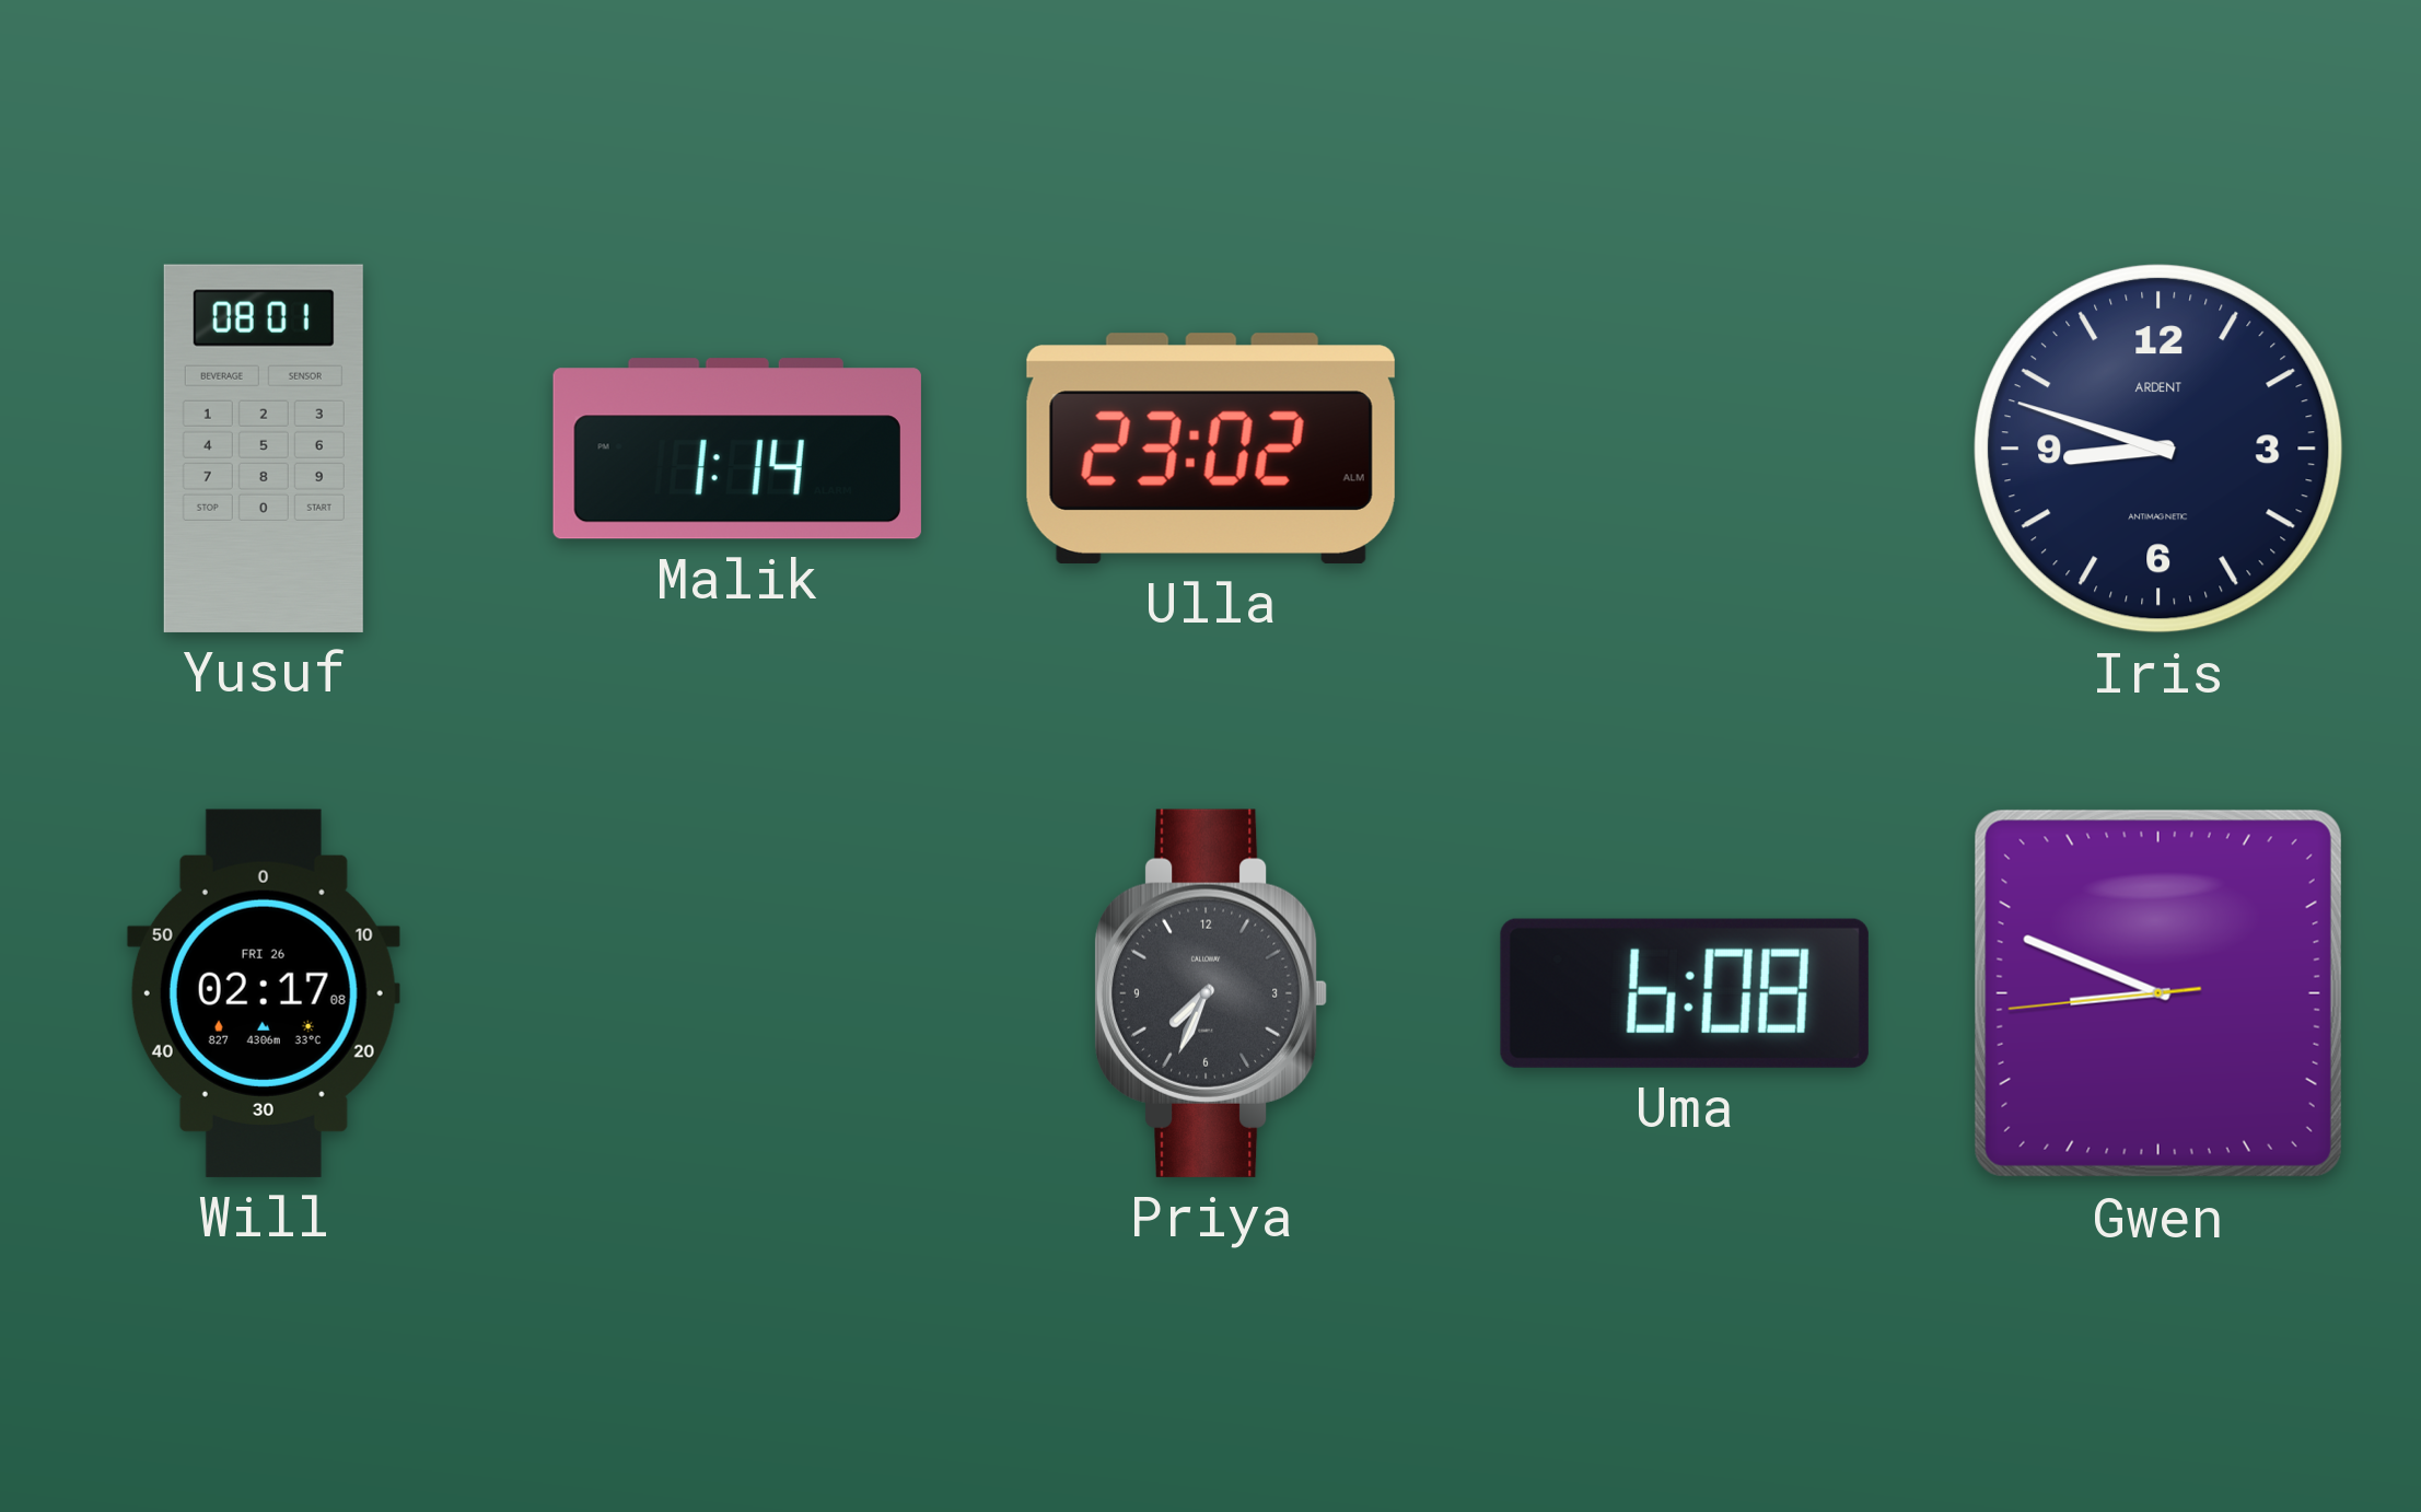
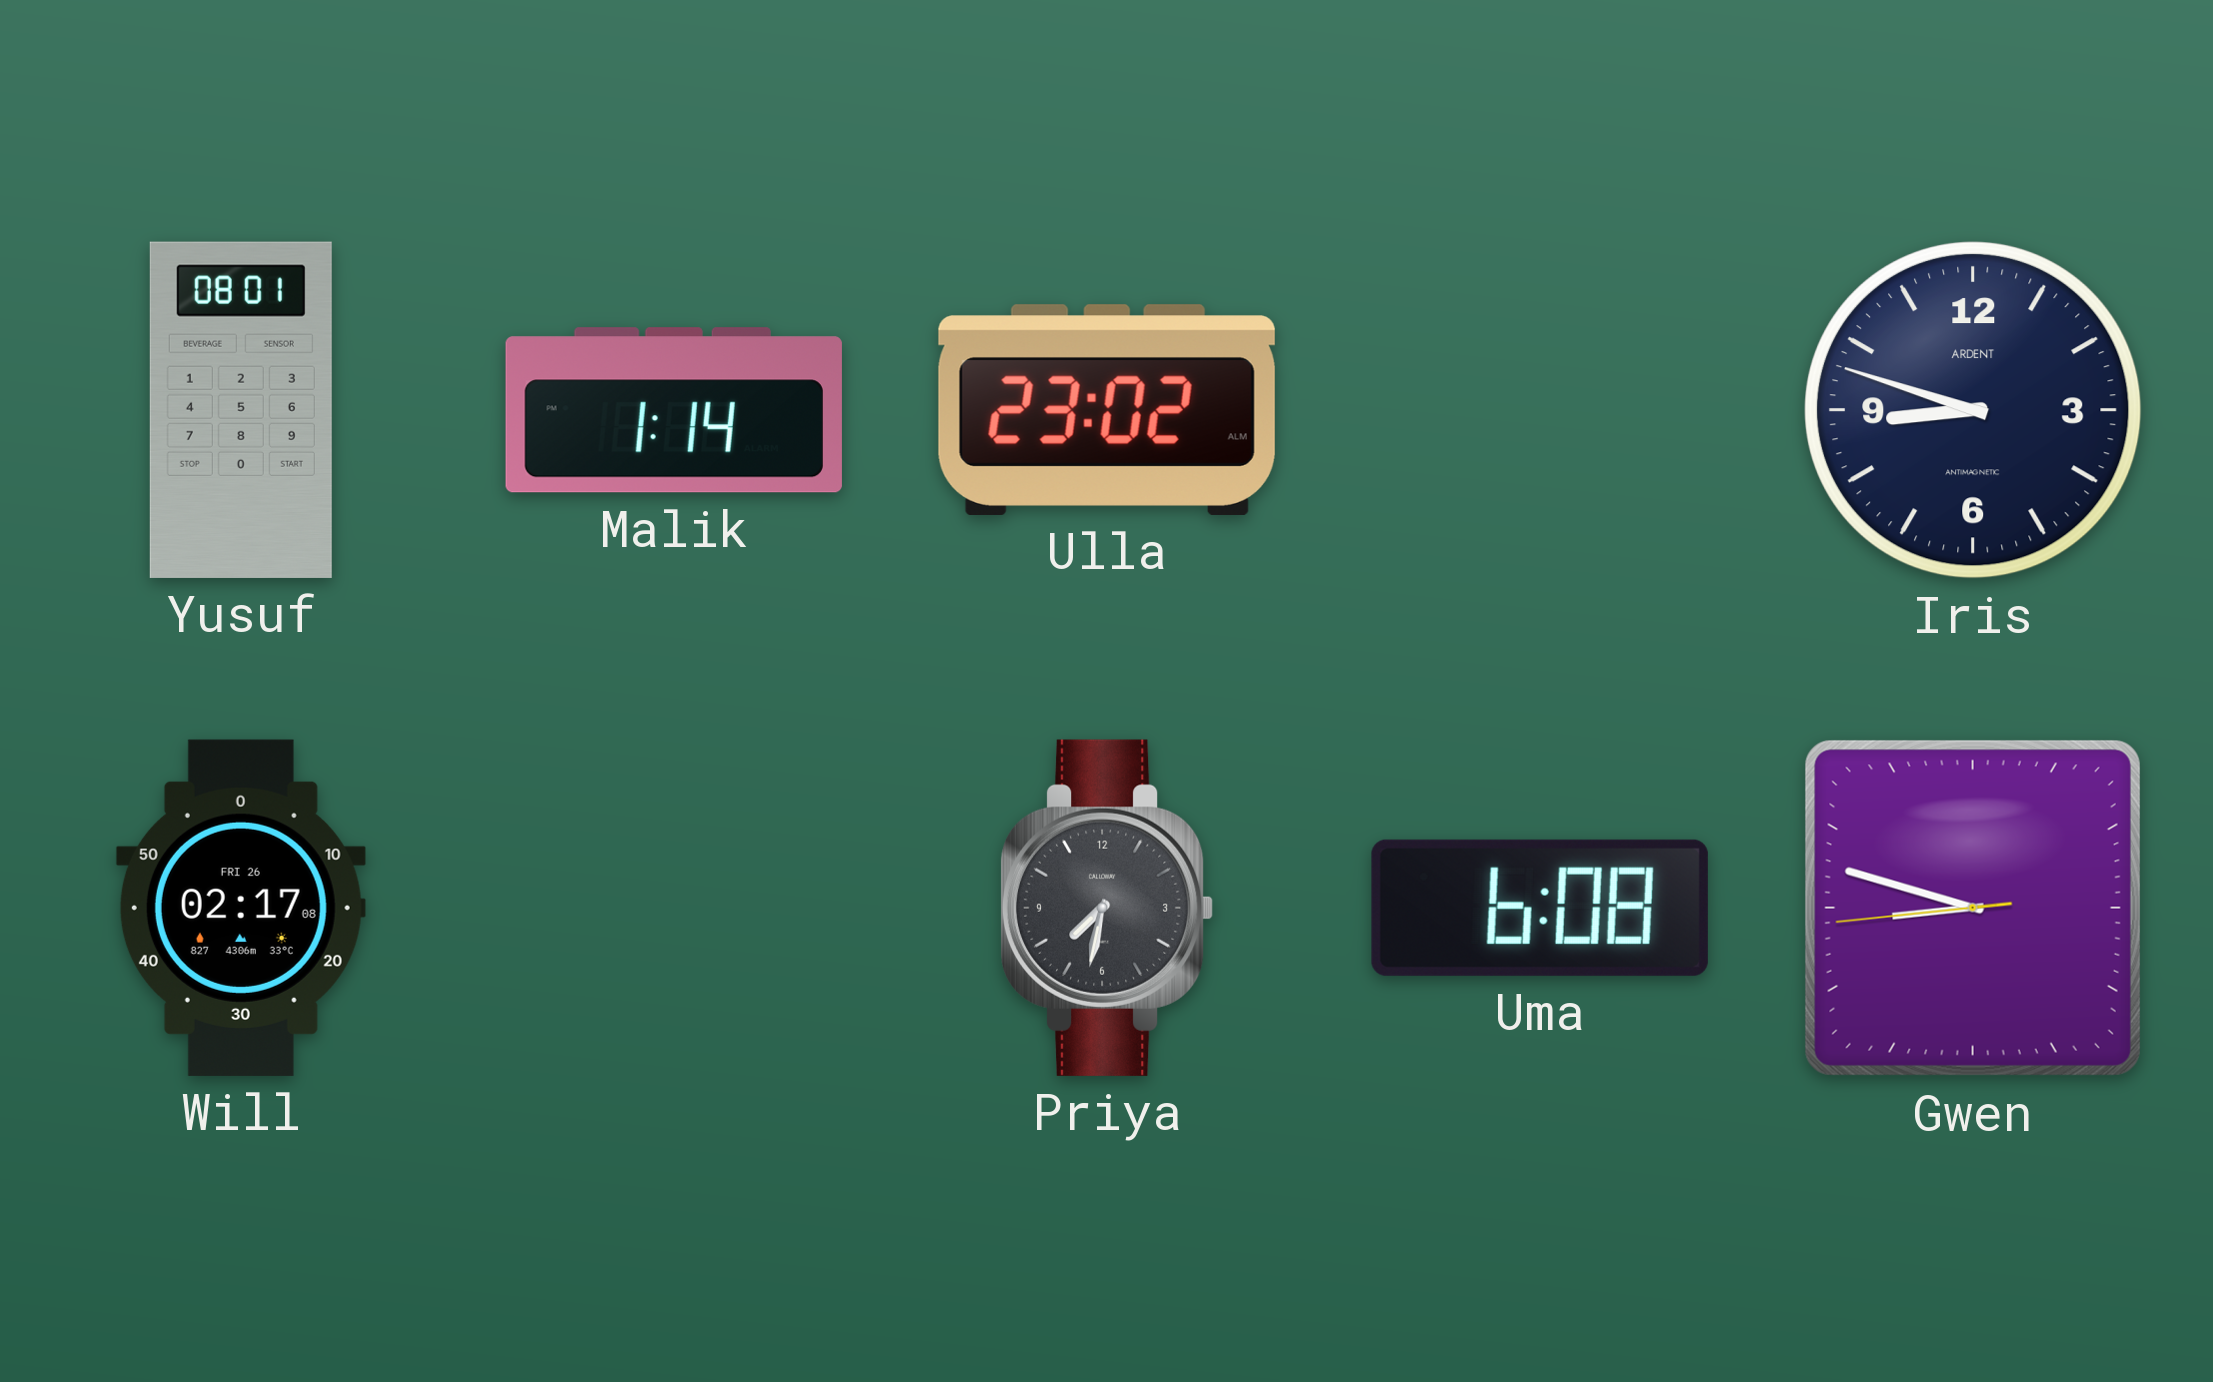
Priya: 7:34 -> 7:32 (1107, 908)
Gwen: 8:48 -> 8:47 (1973, 908)
